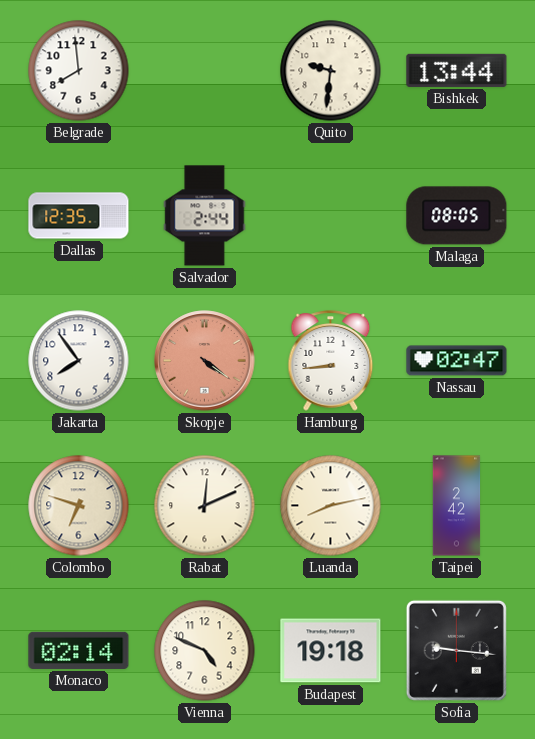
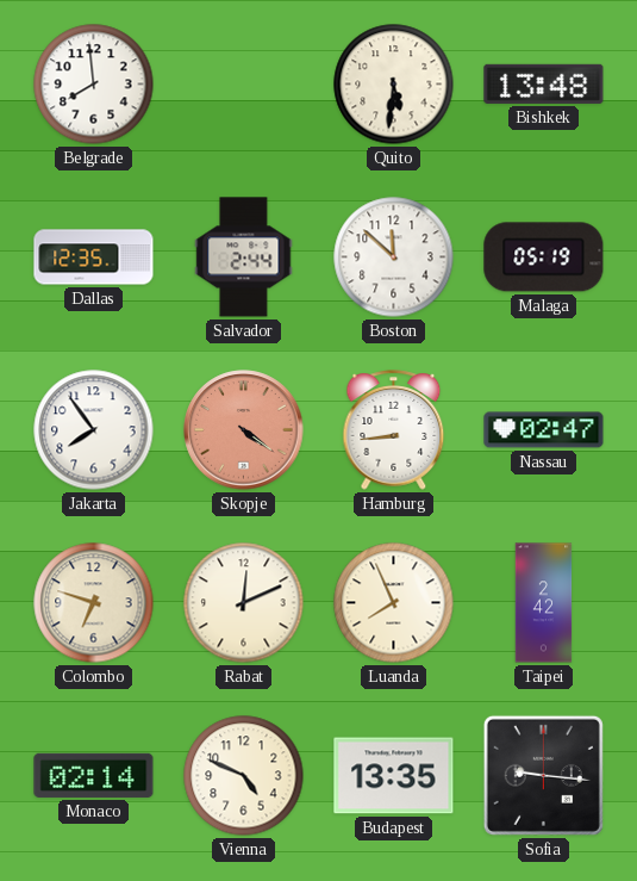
Quito: 9:31 -> 5:31 (394, 85)
Bishkek: 13:44 -> 13:48 (544, 83)
Boston: none -> 11:52 (394, 258)
Malaga: 08:05 -> 05:19 (544, 258)
Luanda: 8:13 -> 7:56 (394, 603)
Budapest: 19:18 -> 13:35 (394, 776)
